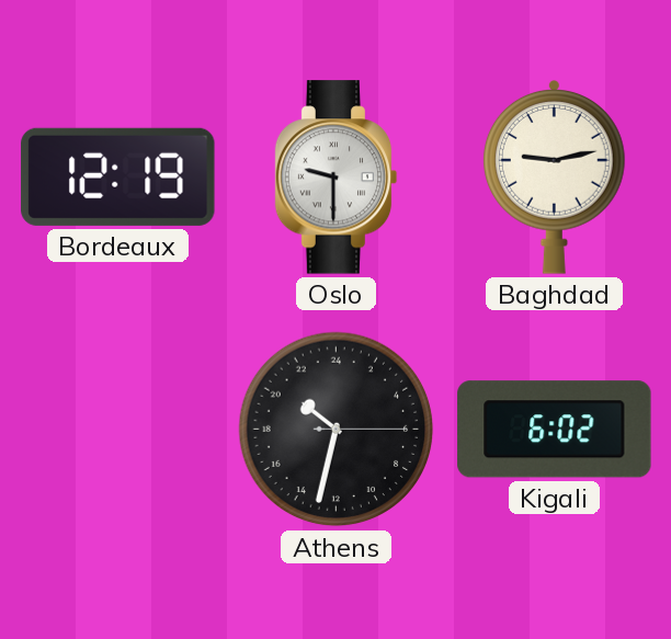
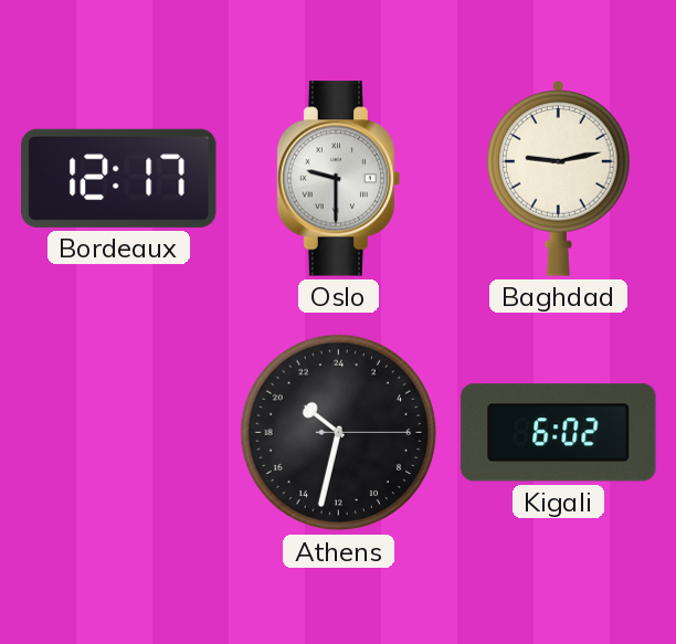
Bordeaux: 12:19 -> 12:17 (119, 178)
